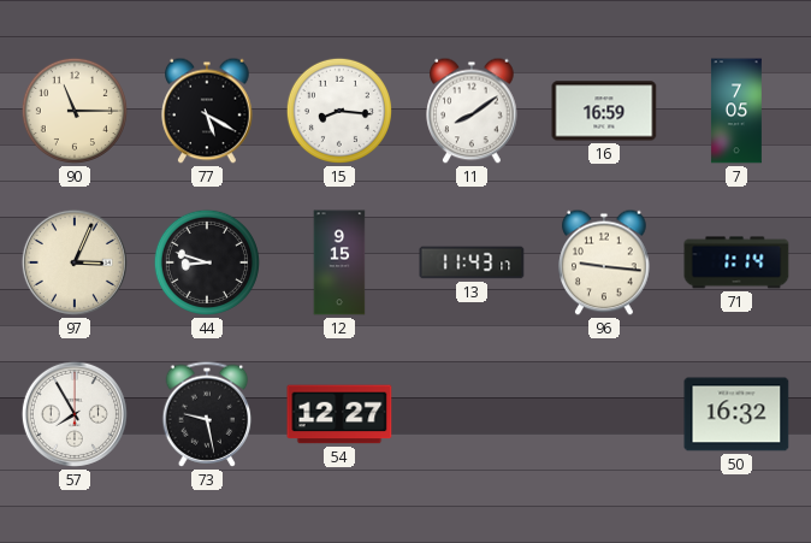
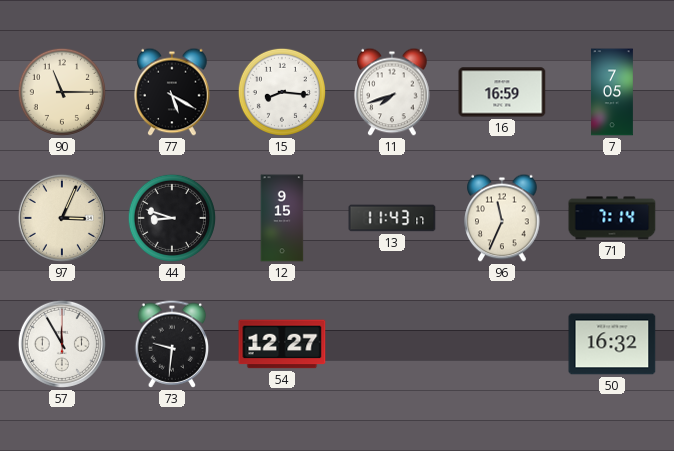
11: 8:09 -> 7:42 (392, 92)
96: 9:16 -> 11:34 (502, 218)
71: 1:14 -> 7:14 (612, 218)
57: 7:55 -> 11:55 (62, 344)
73: 9:28 -> 9:31 (172, 344)
